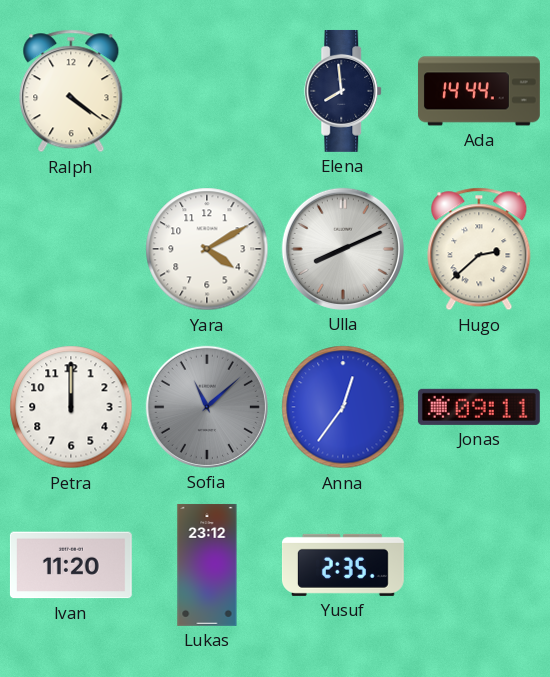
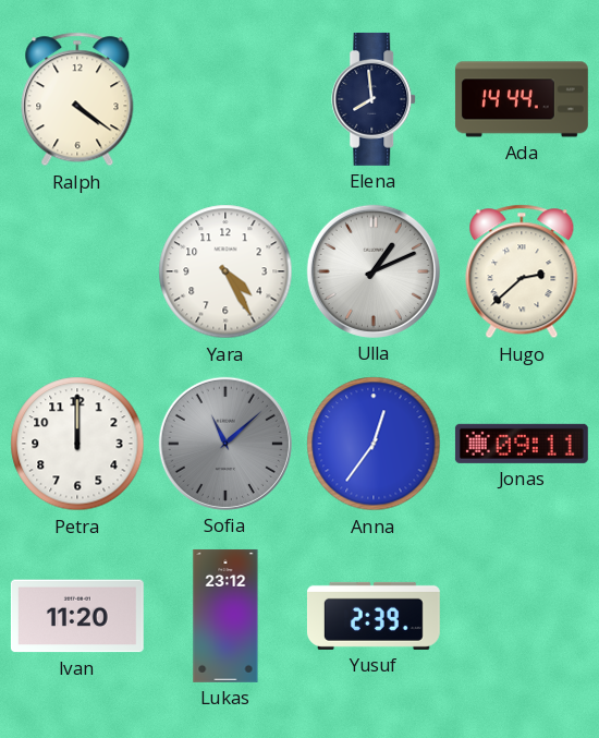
Yara: 4:10 -> 4:25 (225, 271)
Ulla: 8:11 -> 1:11 (374, 271)
Yusuf: 2:35 -> 2:39 (374, 616)
